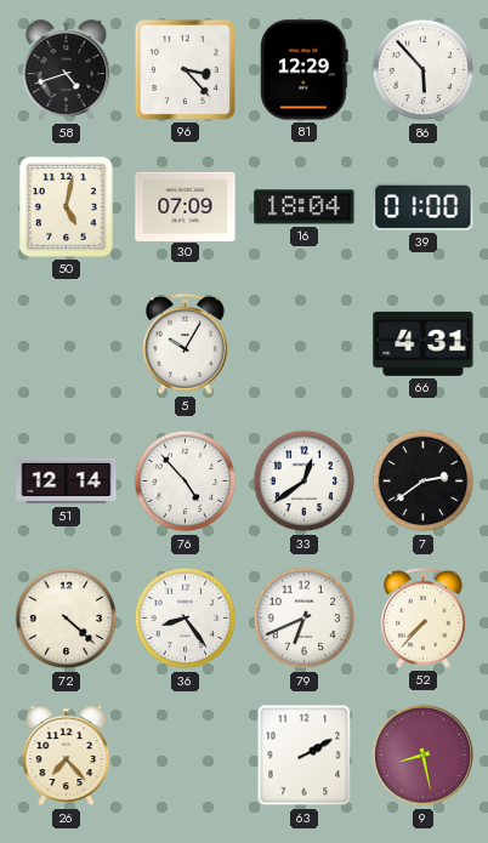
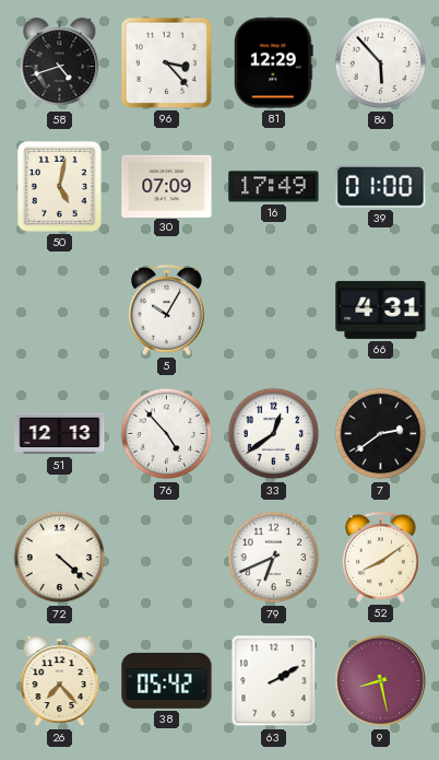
16: 18:04 -> 17:49 (274, 187)
51: 12:14 -> 12:13 (60, 434)
36: 8:24 -> none (186, 619)
52: 7:37 -> 8:09 (380, 557)
38: none -> 05:42 (167, 680)
